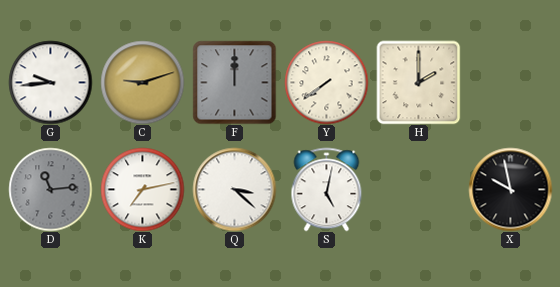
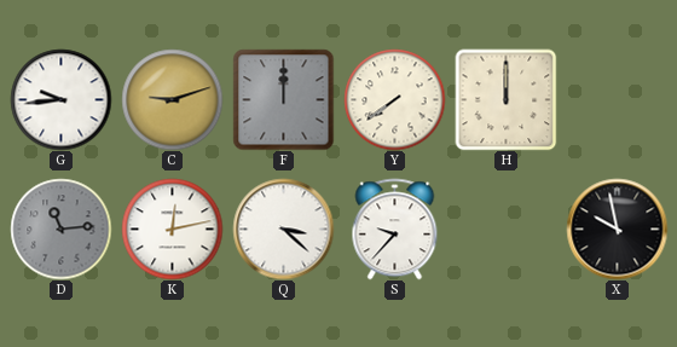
H: 2:00 -> 12:00 (505, 99)
K: 7:13 -> 12:13 (172, 229)
S: 5:02 -> 9:37 (395, 229)
